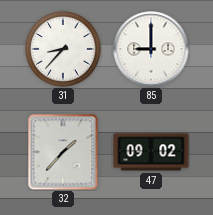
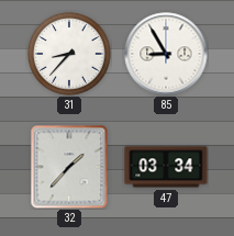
85: 9:00 -> 8:55 (166, 54)
47: 09:02 -> 03:34 (166, 167)
